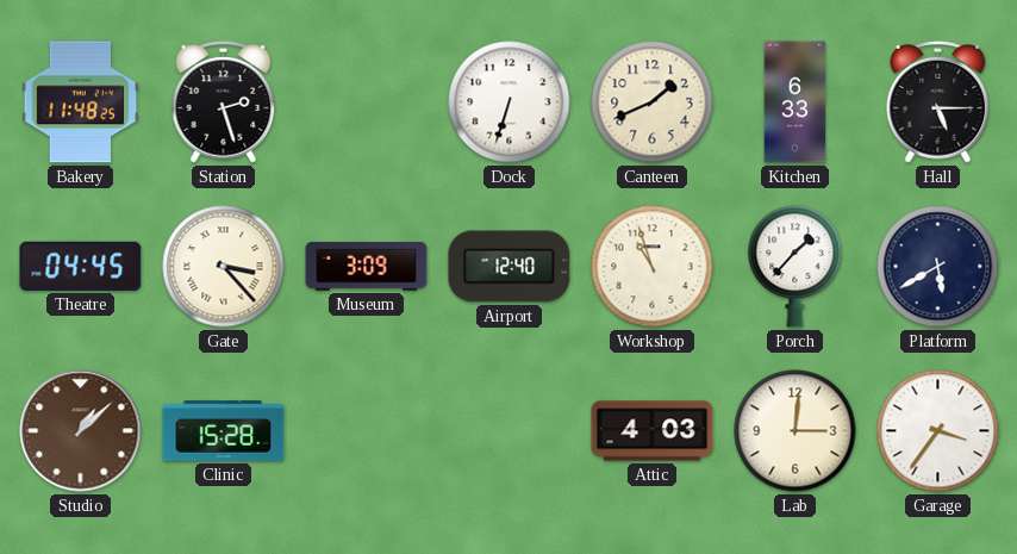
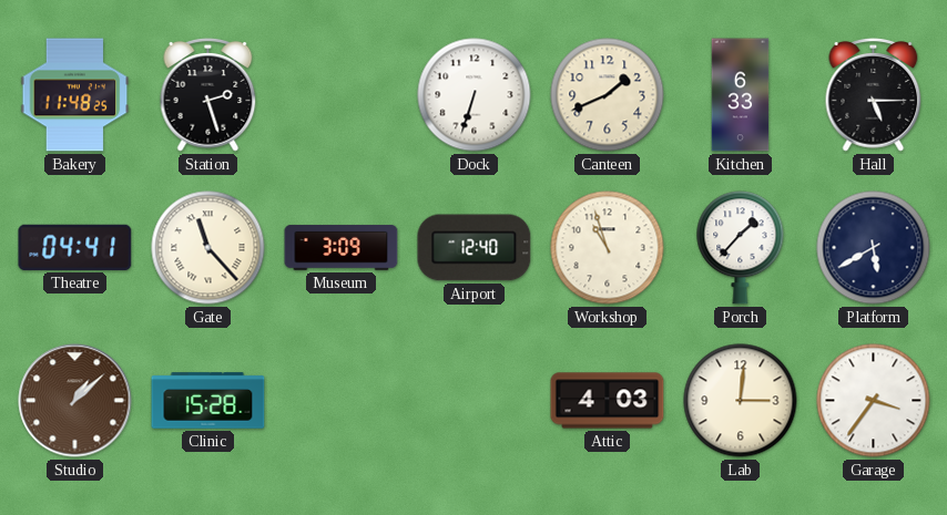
Theatre: 04:45 -> 04:41 (75, 247)
Gate: 3:23 -> 11:23 (208, 248)
